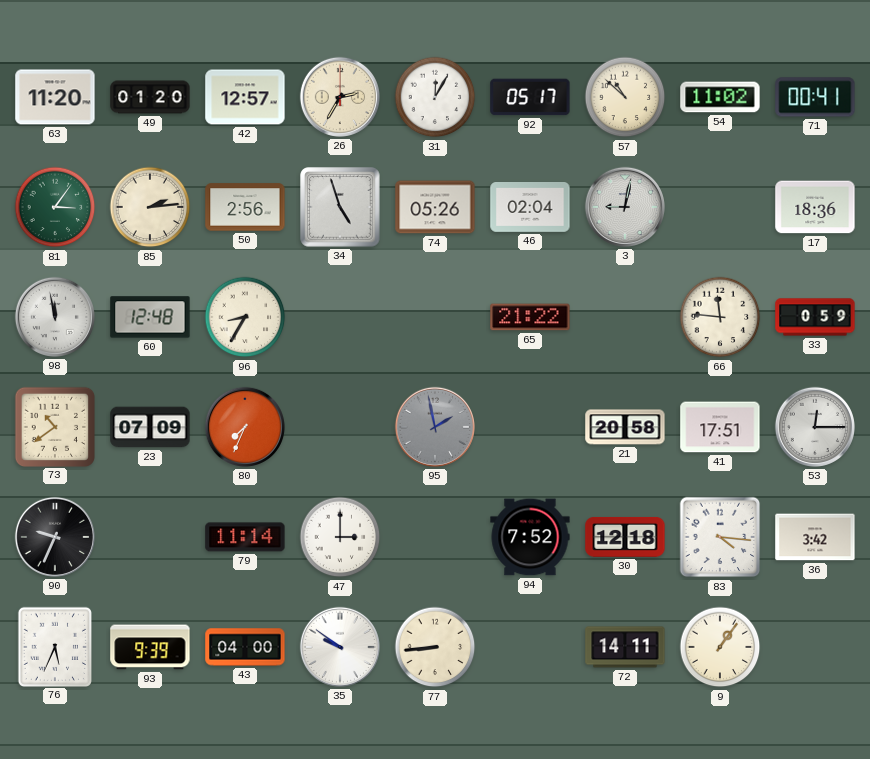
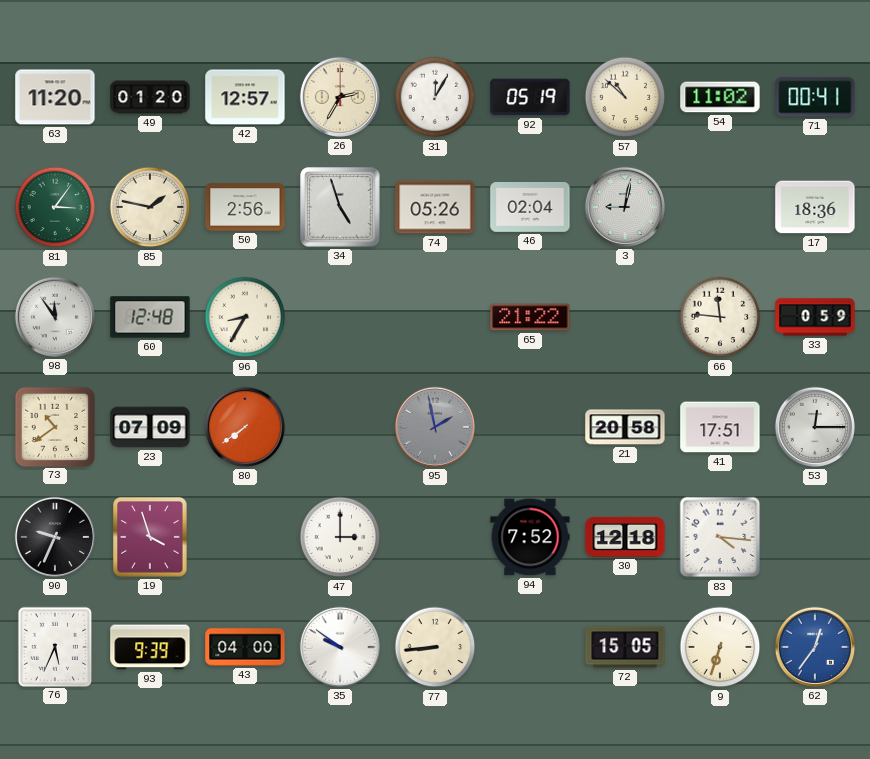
92: 05:17 -> 05:19 (530, 97)
85: 2:14 -> 1:47 (150, 207)
98: 11:58 -> 11:54 (55, 317)
80: 7:34 -> 7:39 (245, 427)
19: none -> 3:57 (150, 537)
79: 11:14 -> none (245, 537)
36: 3:42 -> none (815, 537)
72: 14:11 -> 15:05 (625, 647)
9: 1:06 -> 6:33 (720, 647)
62: none -> 12:36 (815, 647)
